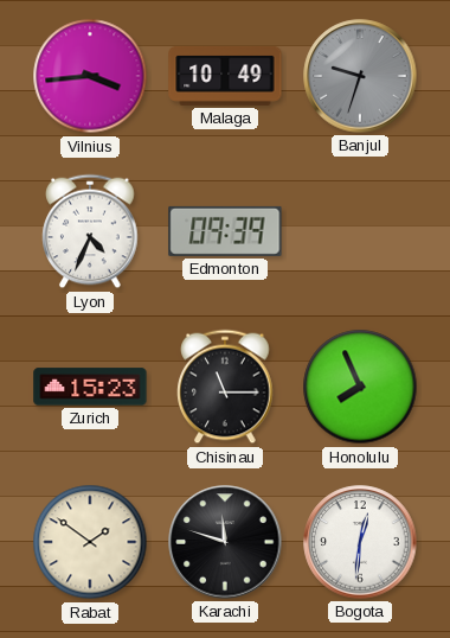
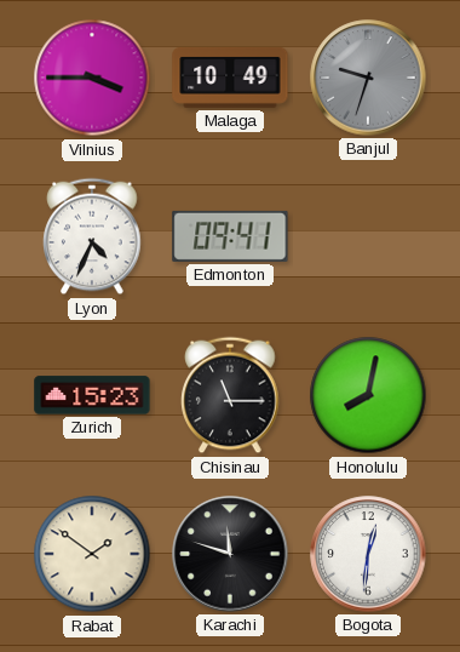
Vilnius: 3:44 -> 3:45 (92, 78)
Edmonton: 09:39 -> 09:41 (230, 236)
Honolulu: 7:56 -> 8:02 (368, 395)
